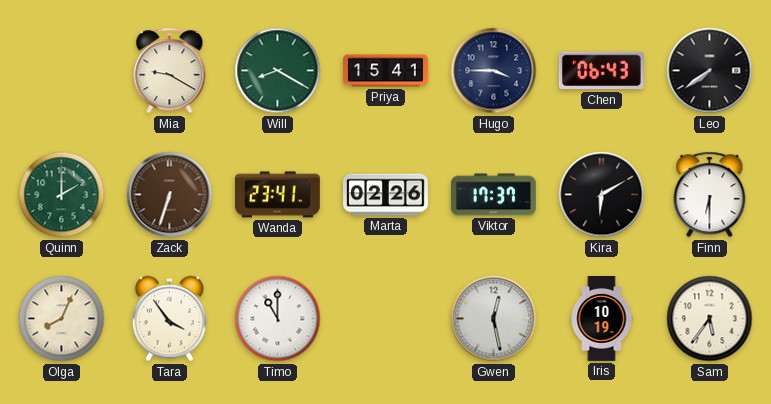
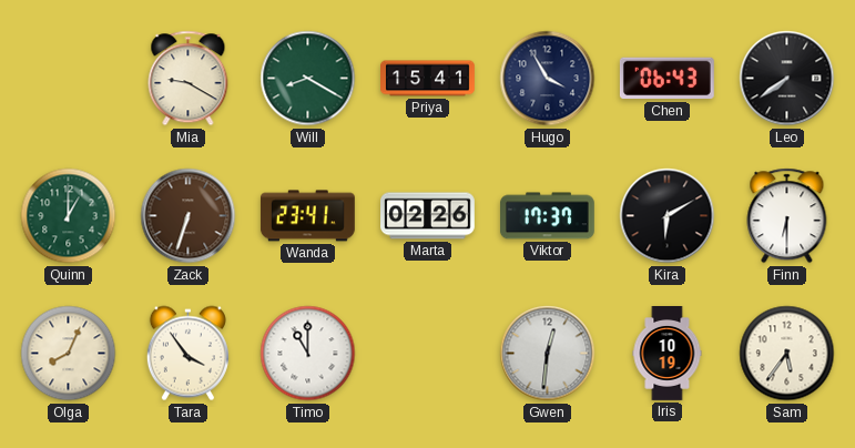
Hugo: 3:45 -> 3:55 (548, 79)
Quinn: 2:00 -> 1:00 (69, 216)
Gwen: 12:28 -> 12:31 (548, 354)
